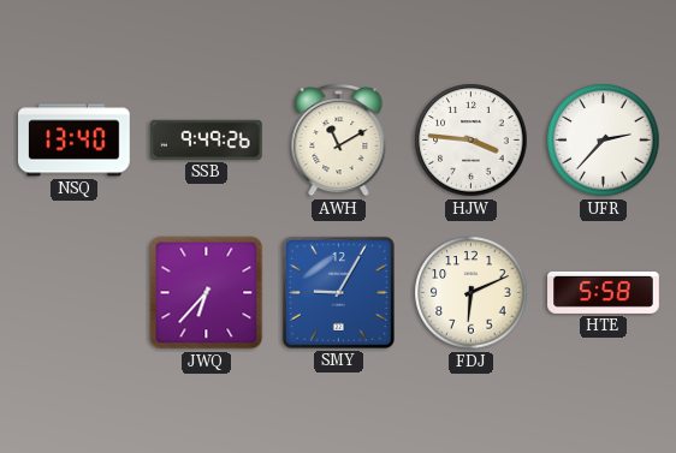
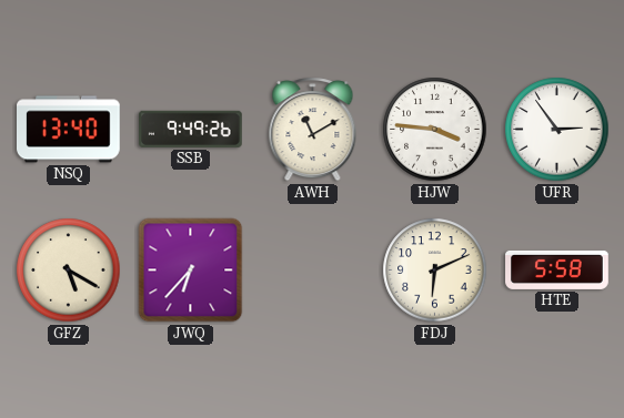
UFR: 2:37 -> 2:54 (557, 130)
GFZ: none -> 5:20 (69, 271)
SMY: 9:05 -> none (338, 292)
